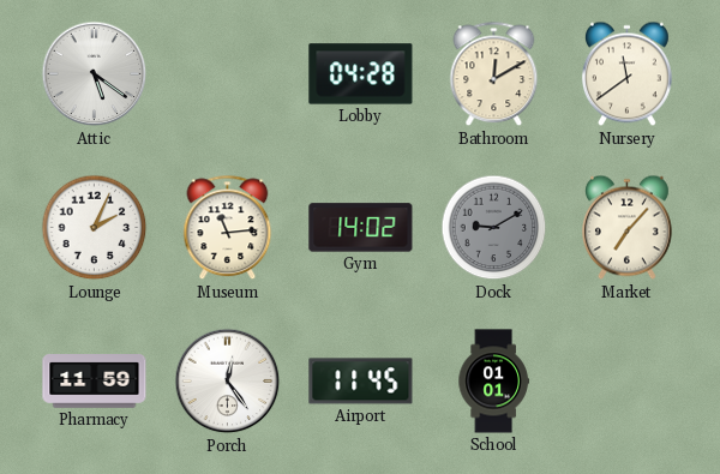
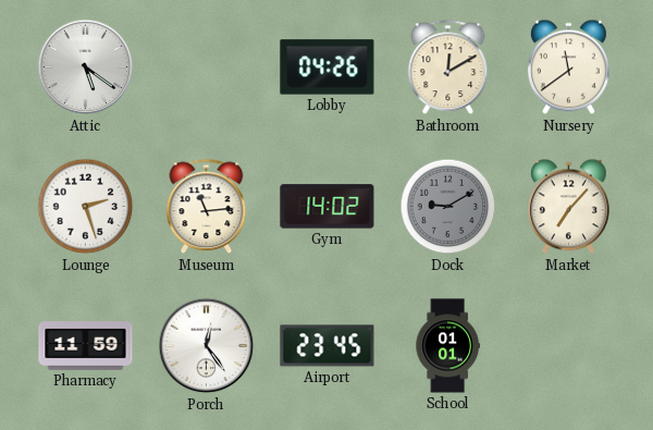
Lobby: 04:28 -> 04:26 (328, 67)
Lounge: 2:04 -> 2:27 (86, 207)
Airport: 11:45 -> 23:45 (328, 346)
